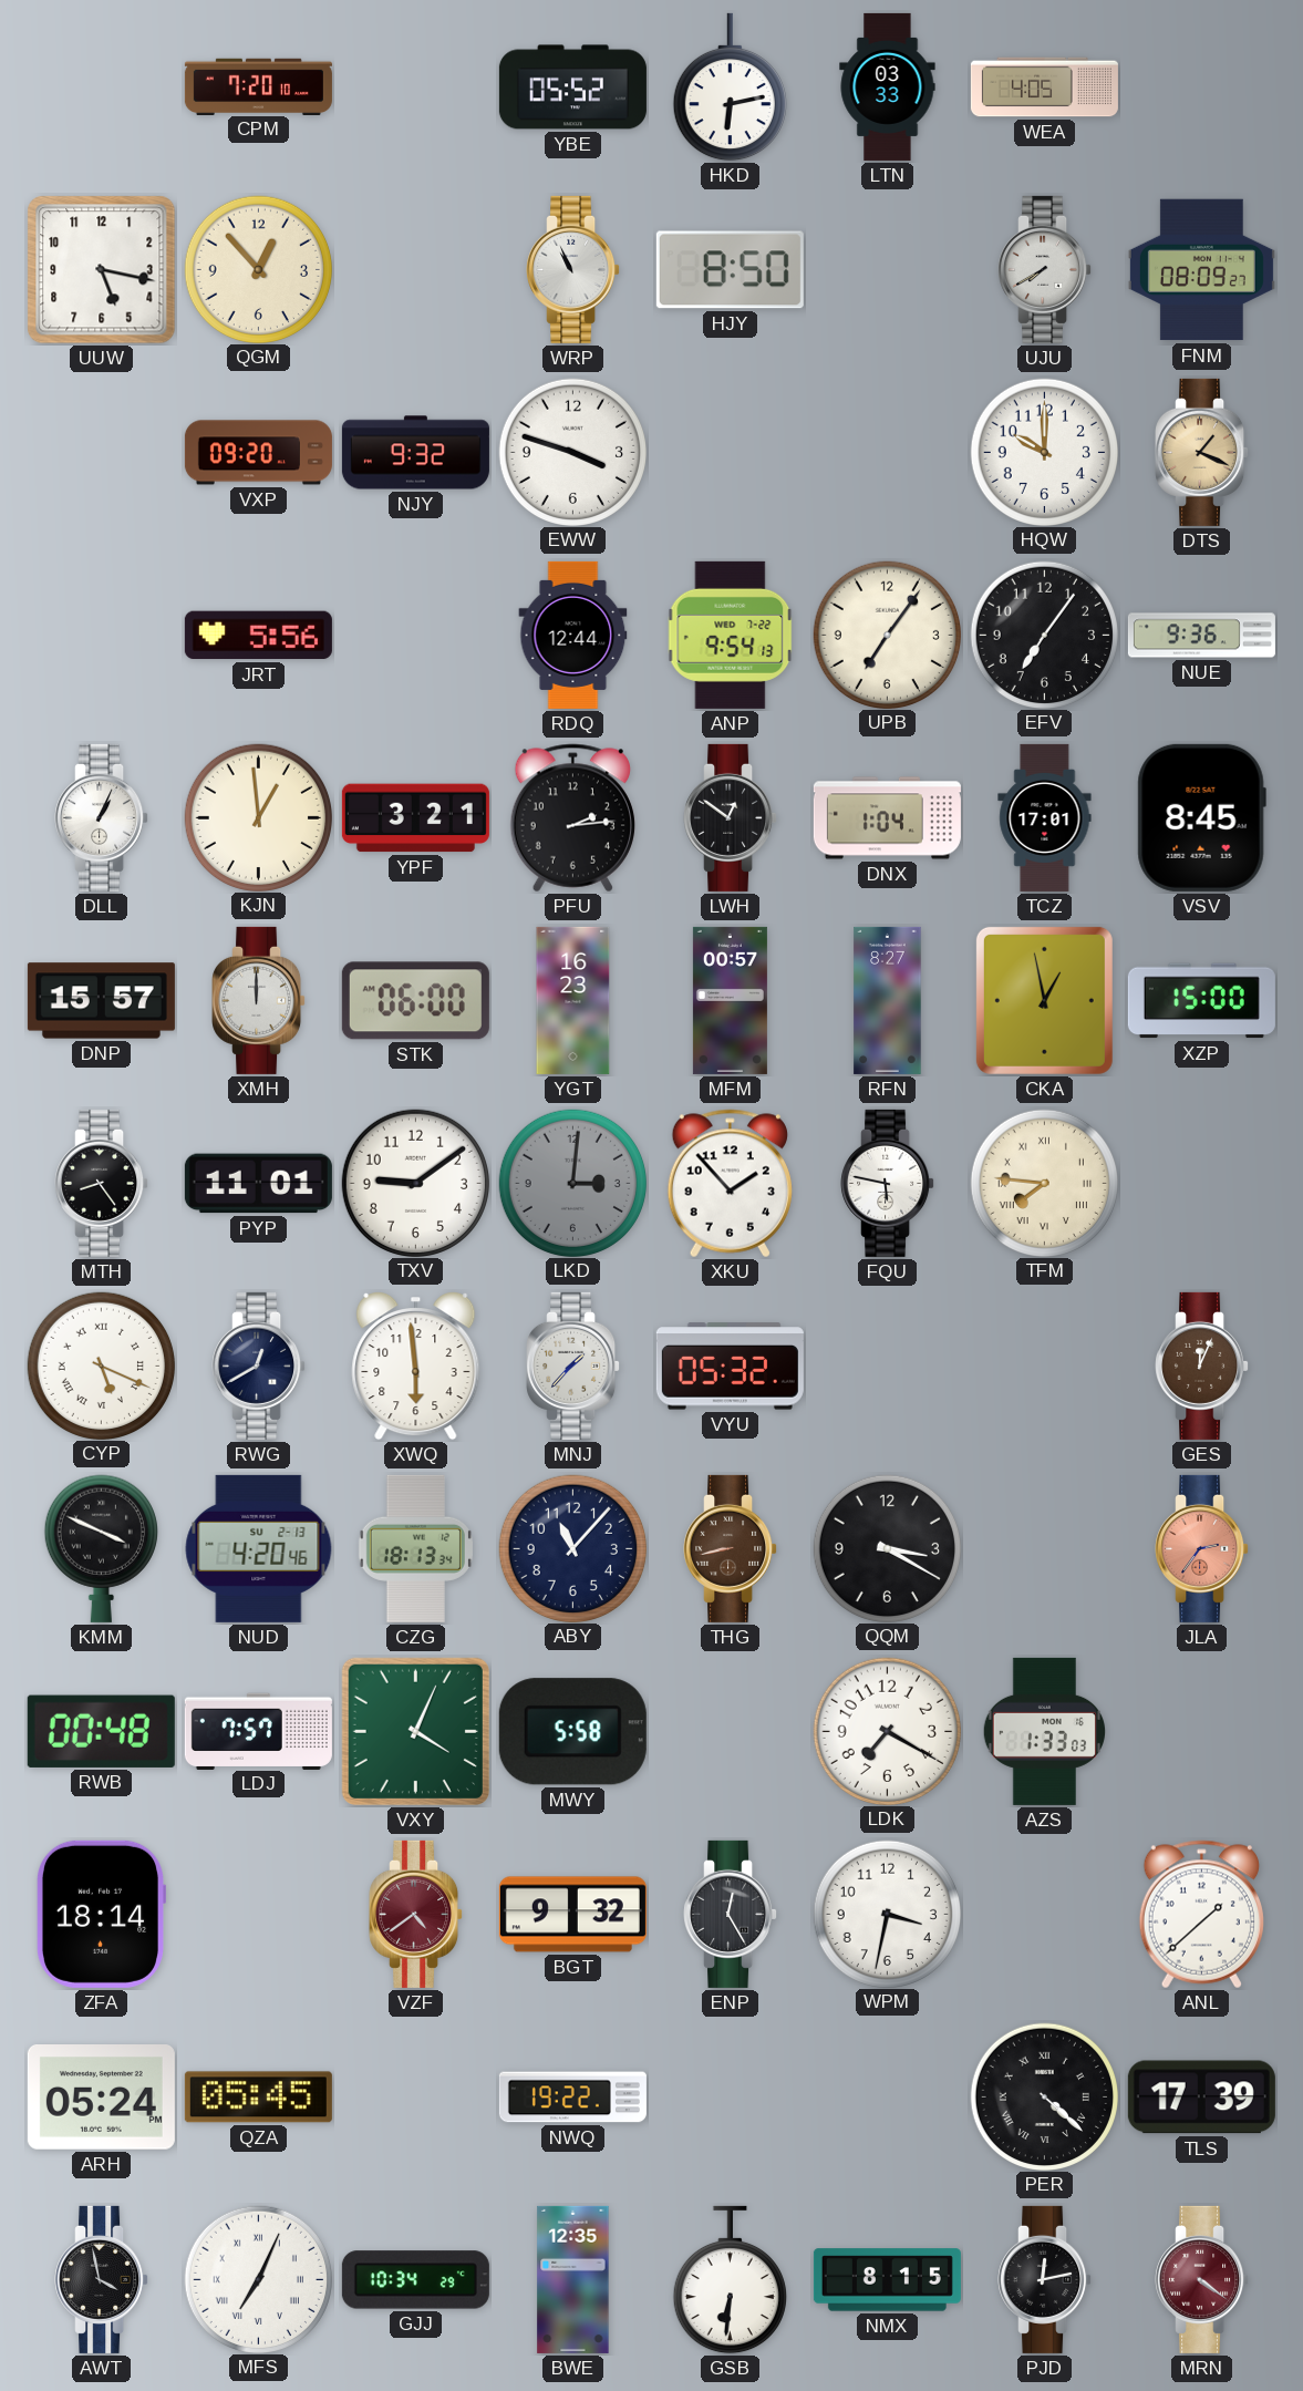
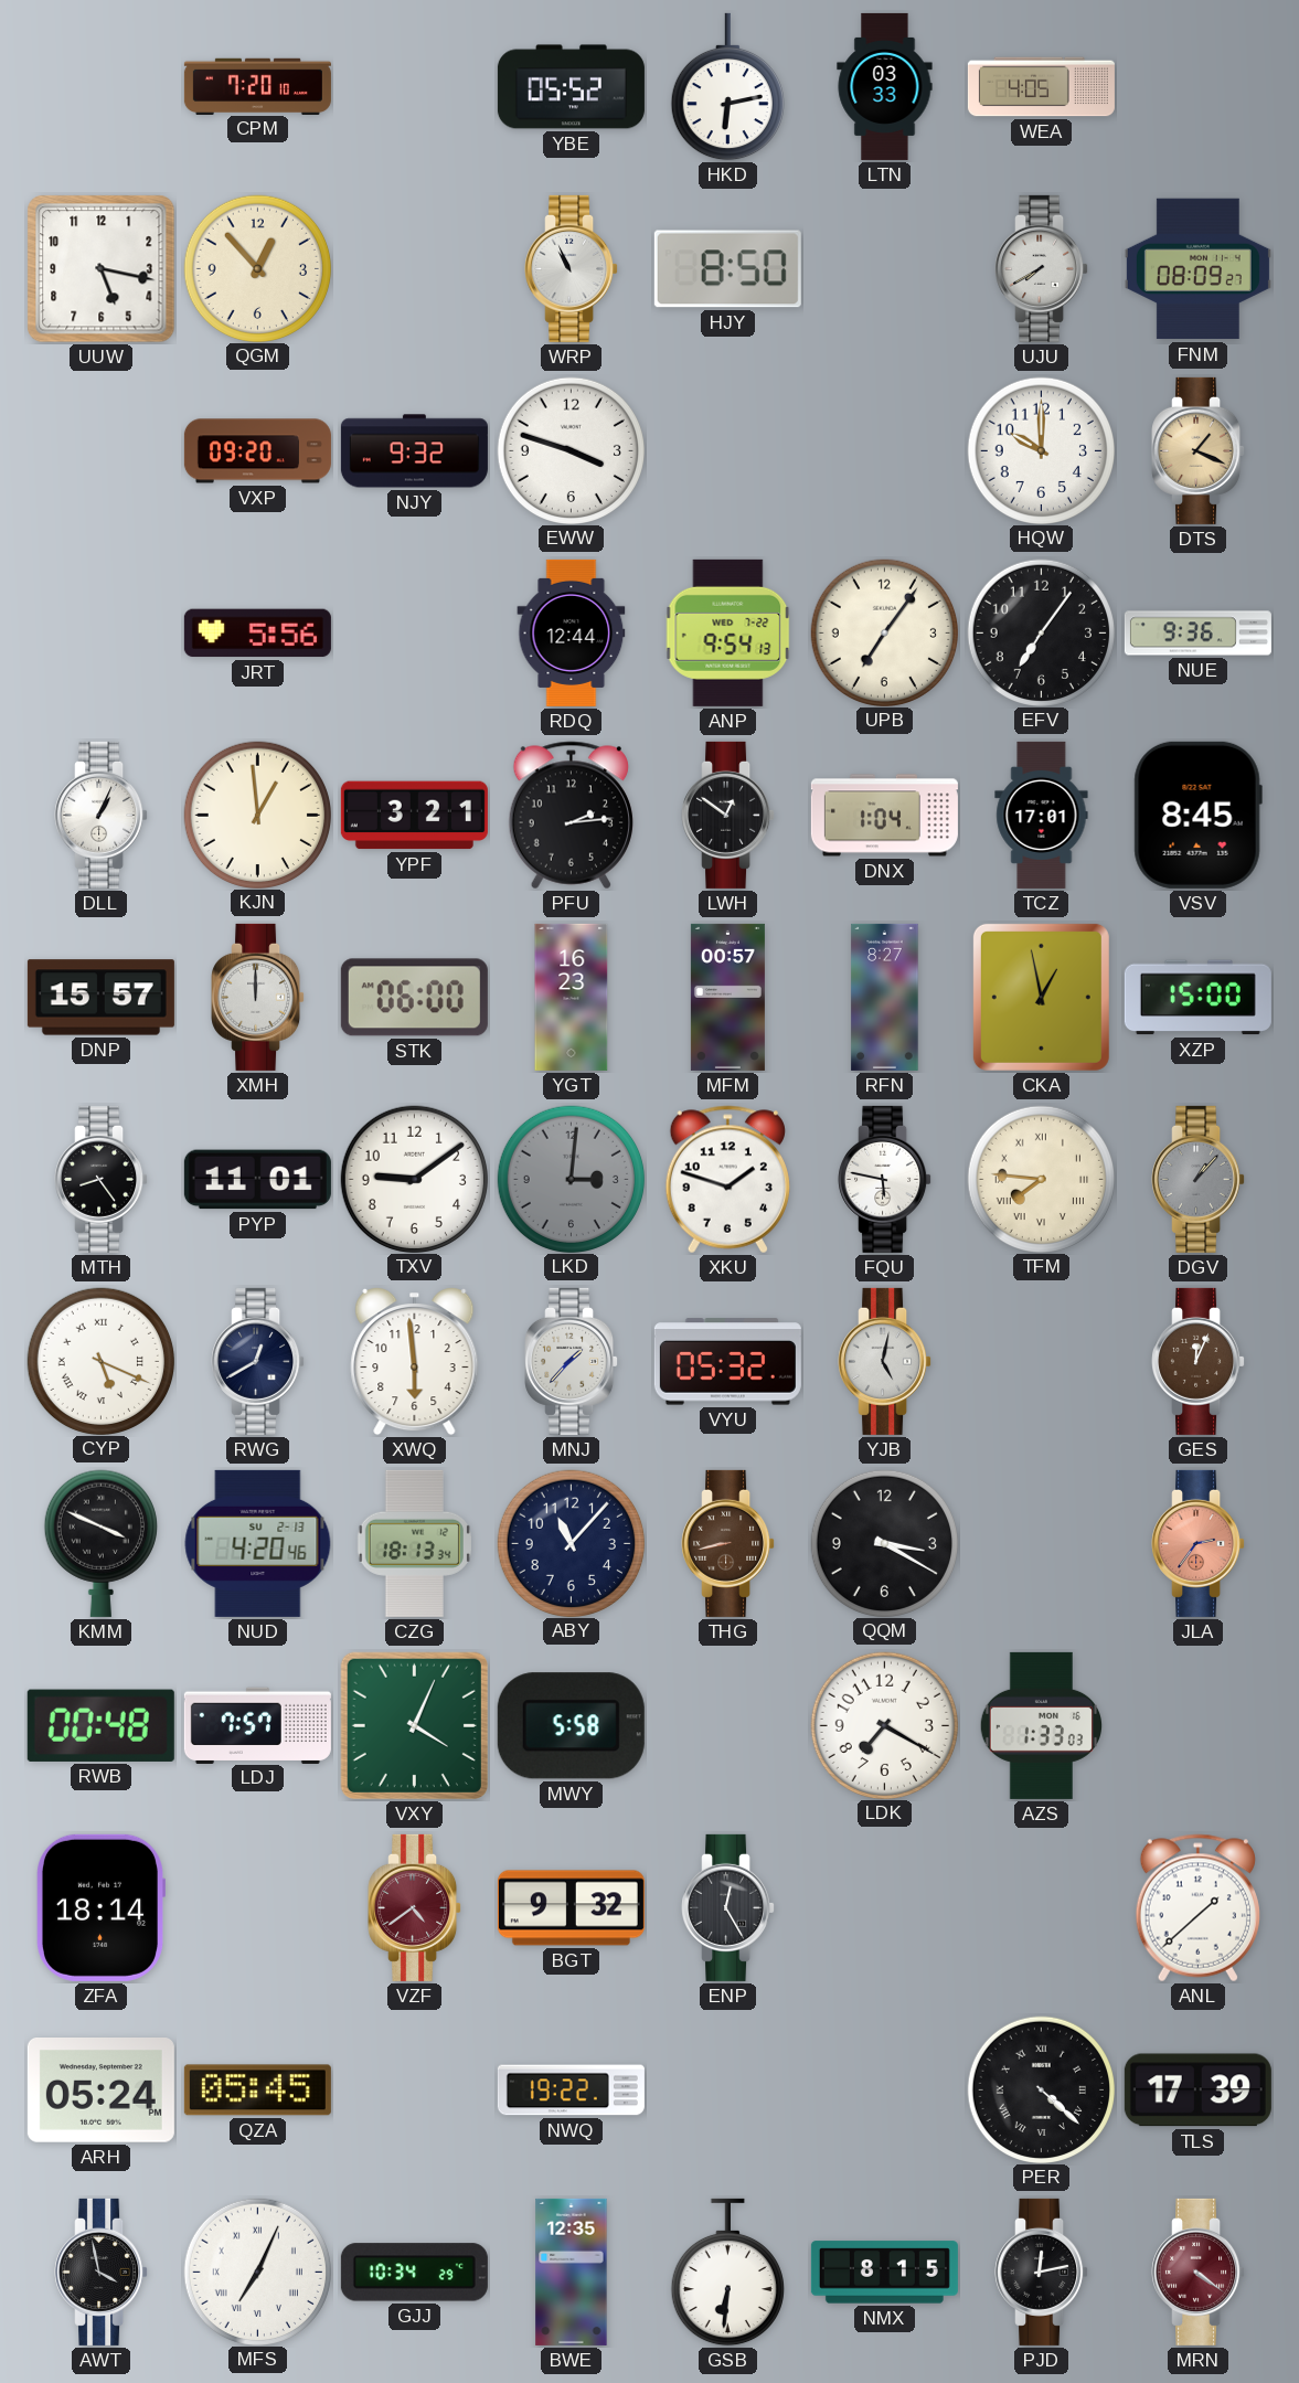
XKU: 1:53 -> 1:48 (727, 1180)
DGV: none -> 1:07 (1199, 1179)
YJB: none -> 5:02 (885, 1361)
WPM: 3:32 -> none (887, 1914)
